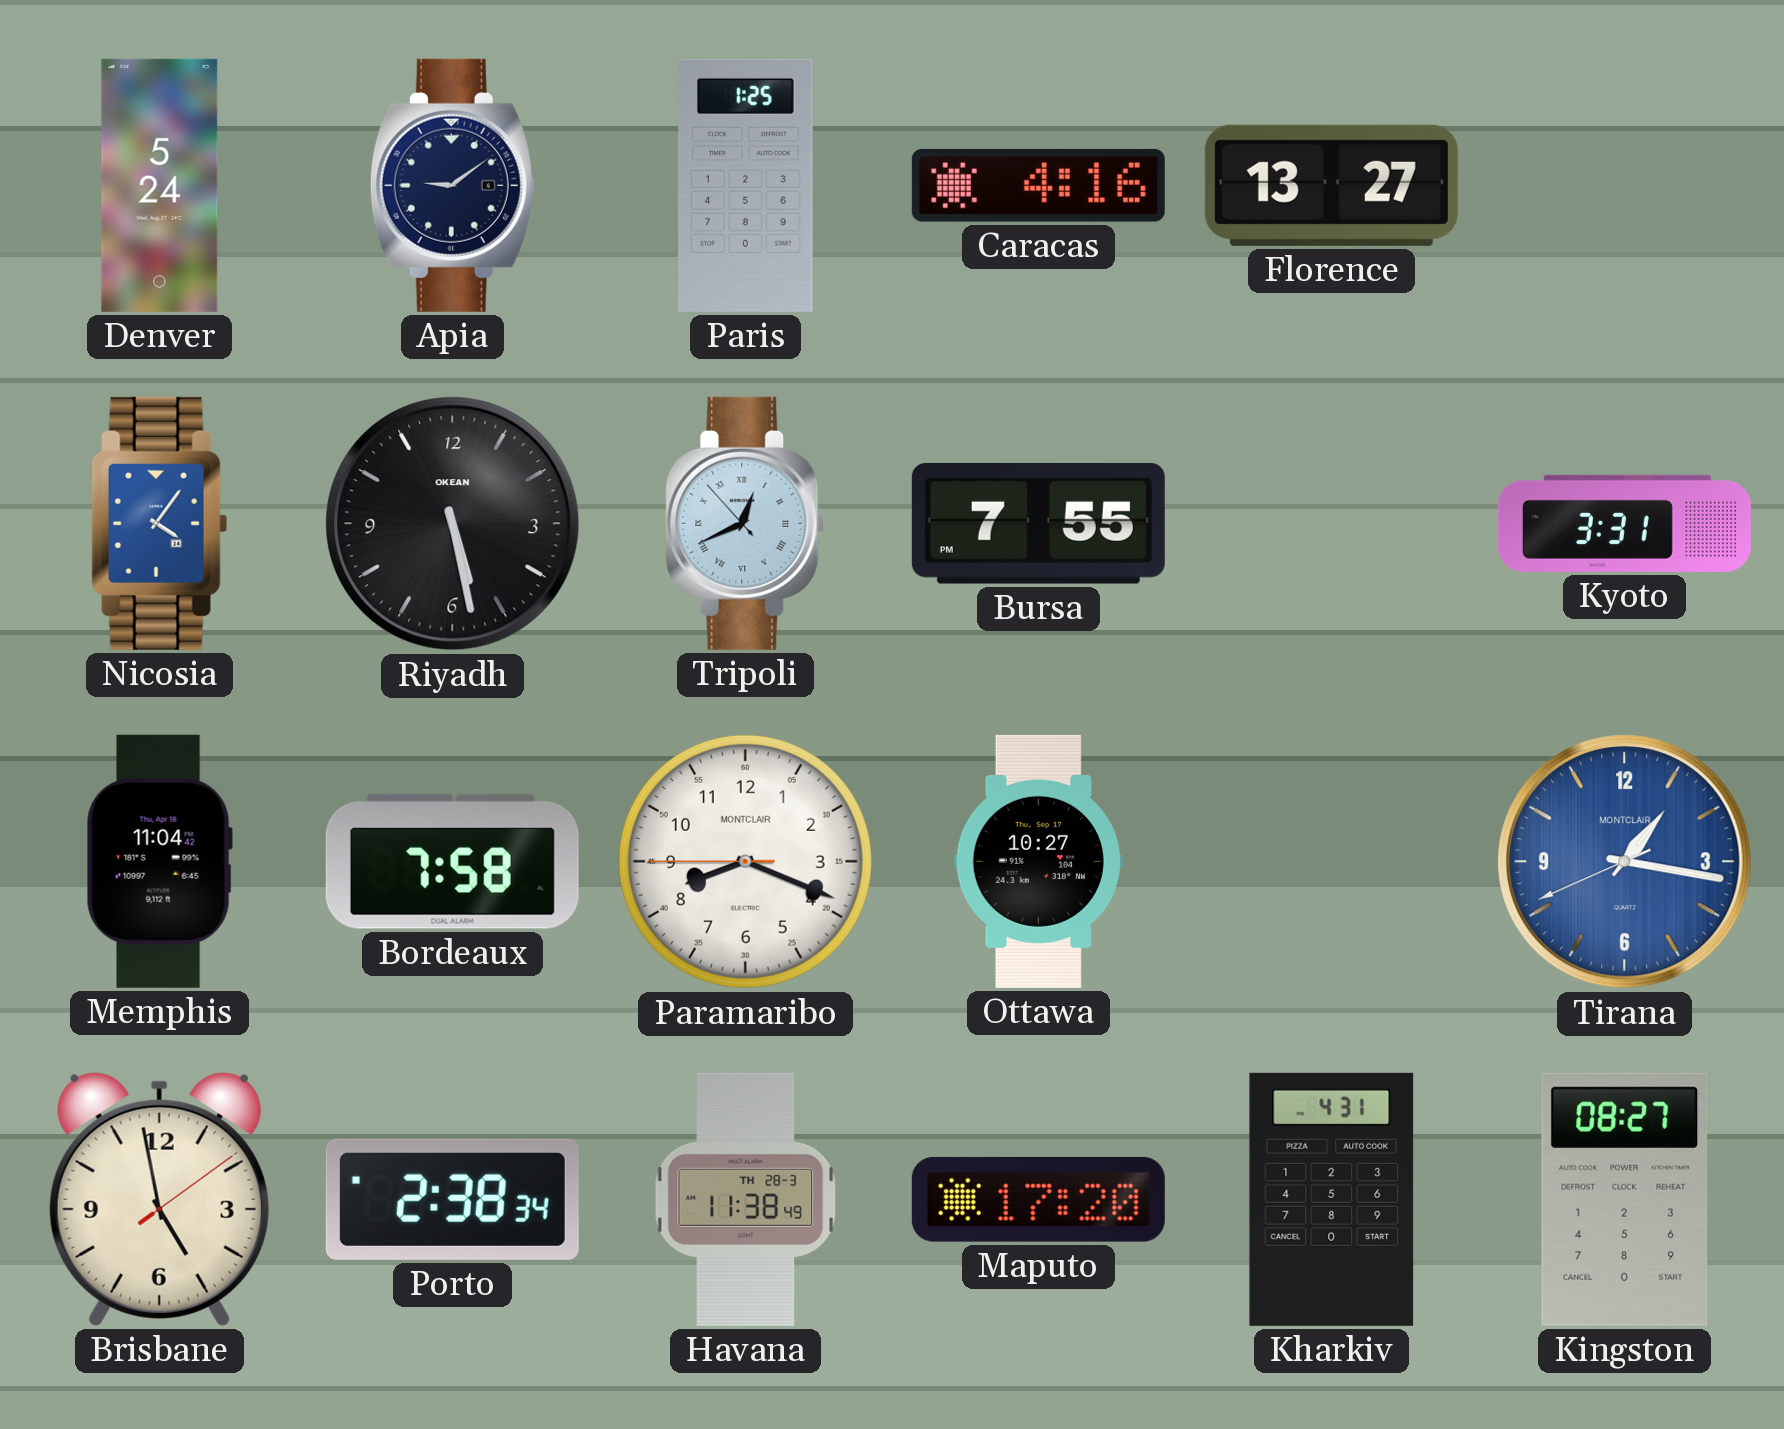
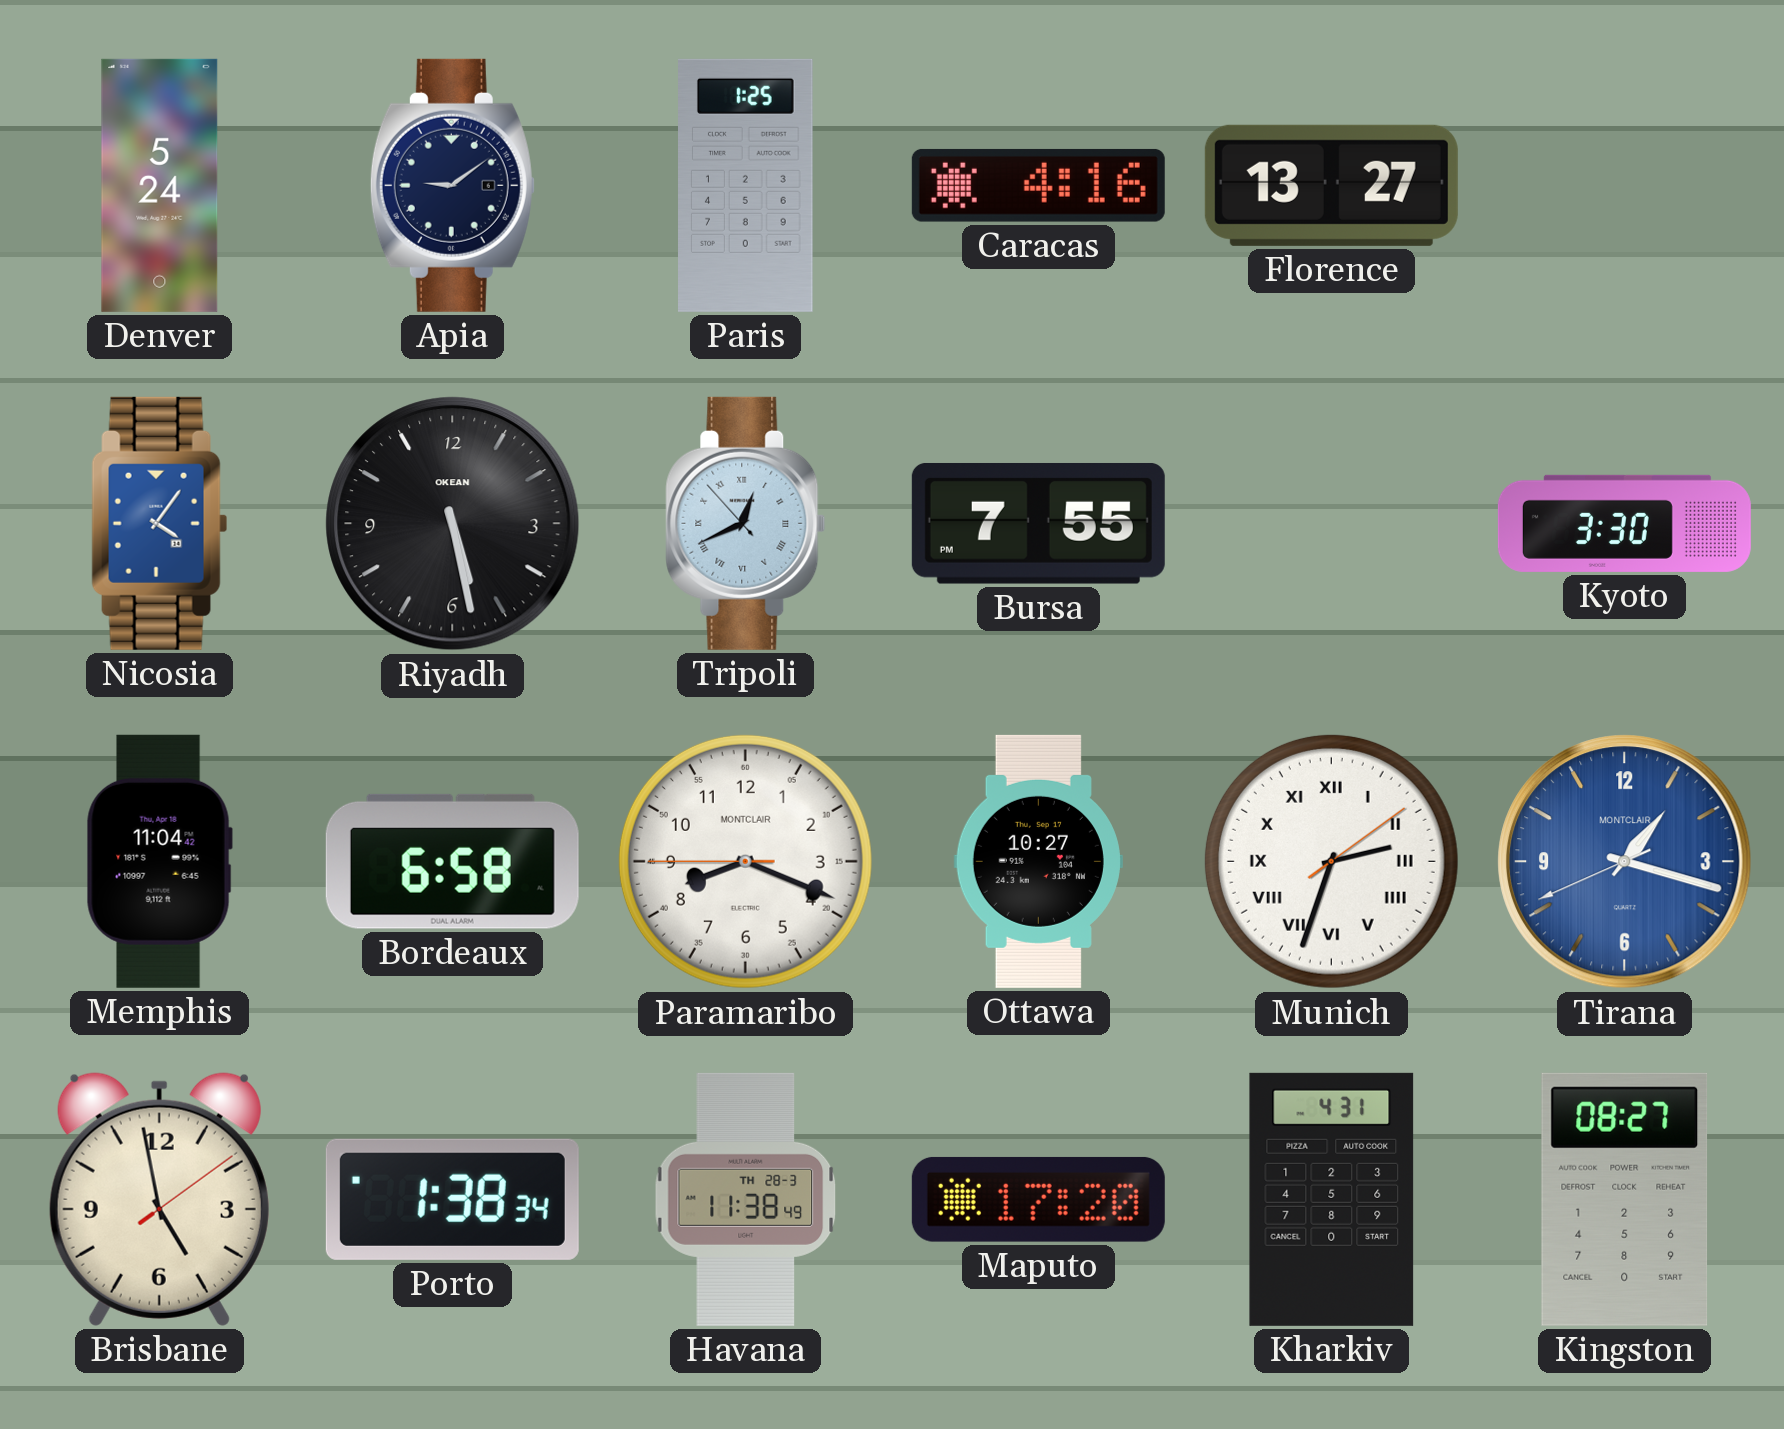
Kyoto: 3:31 -> 3:30 (1624, 523)
Bordeaux: 7:58 -> 6:58 (452, 861)
Munich: none -> 2:33 (1331, 861)
Tirana: 1:16 -> 1:17 (1625, 862)
Porto: 2:38 -> 1:38 (452, 1199)
